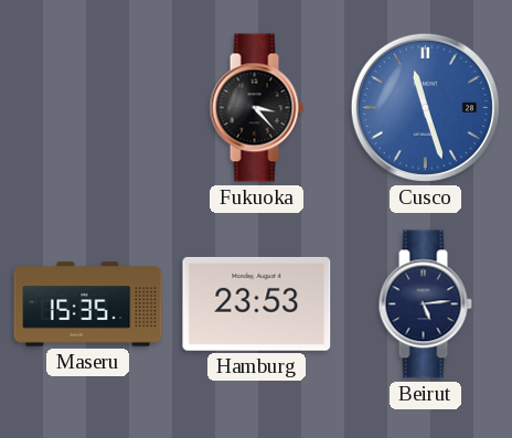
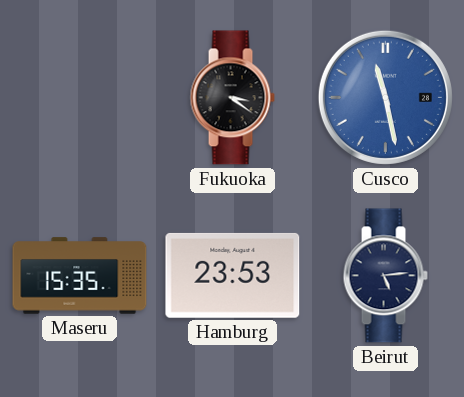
Fukuoka: 3:23 -> 3:21 (232, 98)
Cusco: 11:27 -> 11:28 (385, 97)
